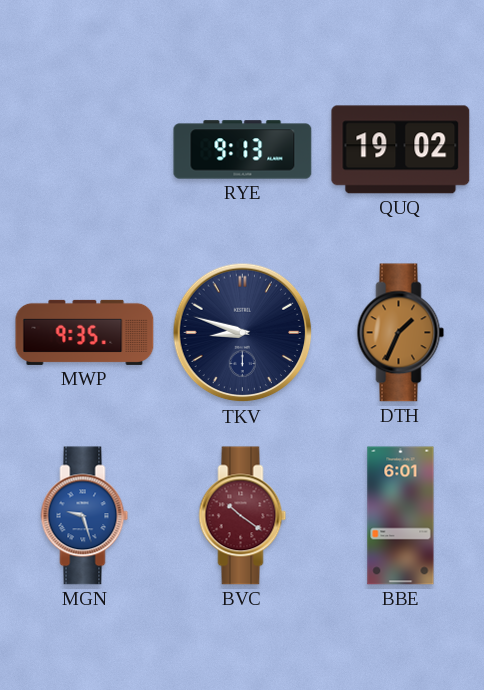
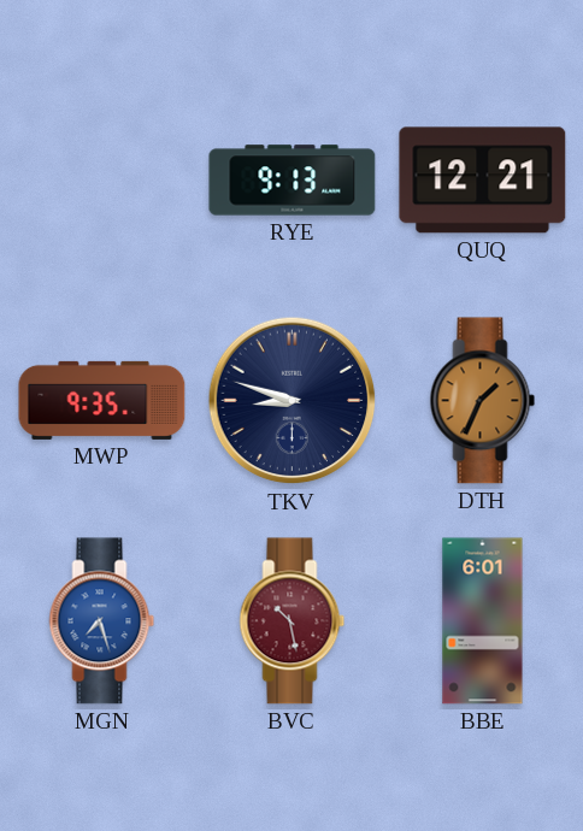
QUQ: 19:02 -> 12:21 (483, 181)
MGN: 9:27 -> 7:27 (102, 621)
BVC: 10:21 -> 10:28 (293, 621)
